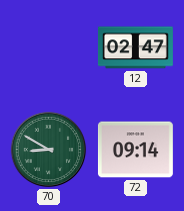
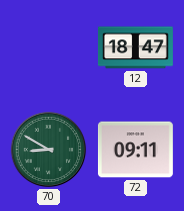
12: 02:47 -> 18:47 (135, 48)
72: 09:14 -> 09:11 (135, 150)
